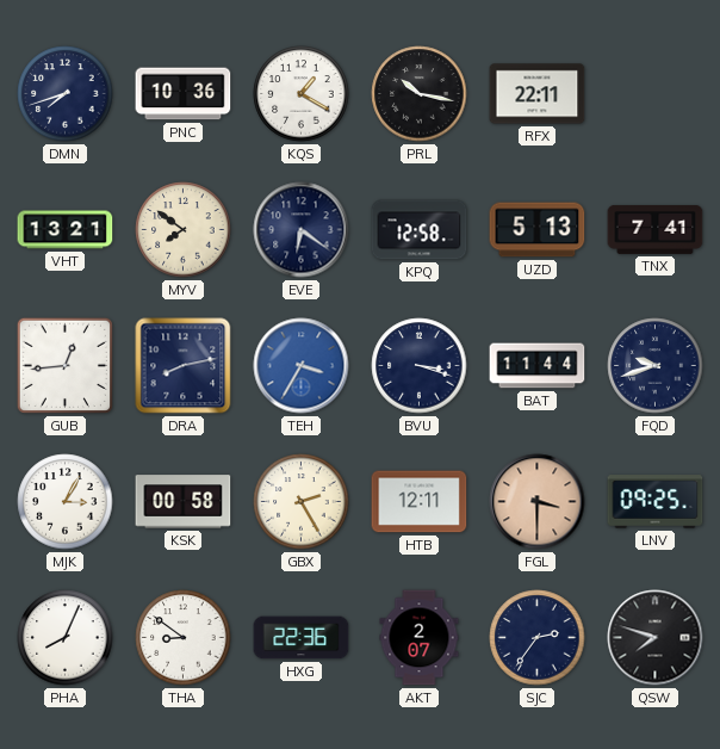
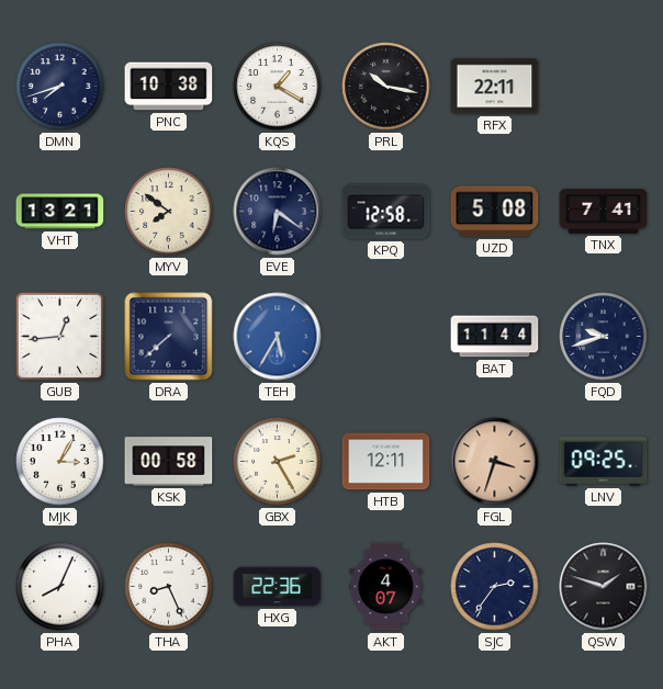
PNC: 10:36 -> 10:38 (169, 87)
UZD: 5:13 -> 5:08 (495, 212)
DRA: 8:13 -> 7:38 (169, 337)
TEH: 3:35 -> 5:35 (278, 337)
BVU: 3:18 -> none (420, 366)
FGL: 3:30 -> 3:33 (495, 462)
THA: 8:51 -> 8:26 (169, 587)
AKT: 2:07 -> 4:07 (386, 587)
QSW: 7:48 -> 1:48 (604, 587)
